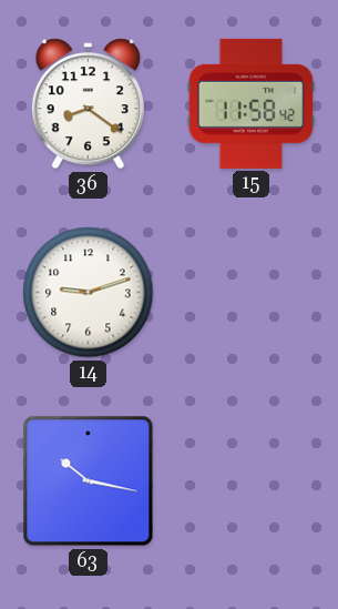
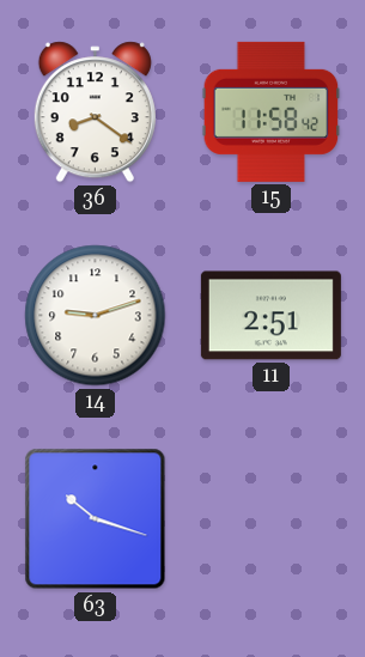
11: none -> 2:51 (270, 316)
63: 10:17 -> 10:18 (96, 519)
